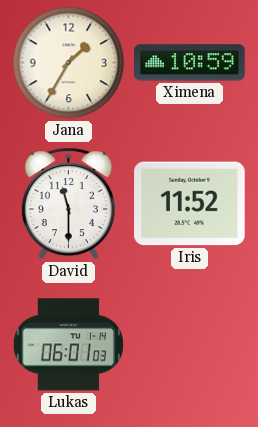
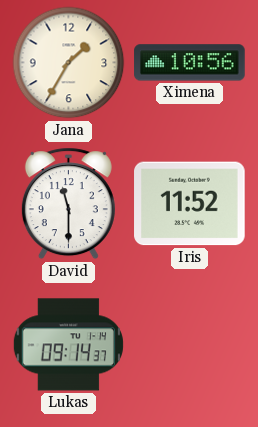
Ximena: 10:59 -> 10:56 (190, 63)
Lukas: 06:01 -> 09:14 (68, 345)
